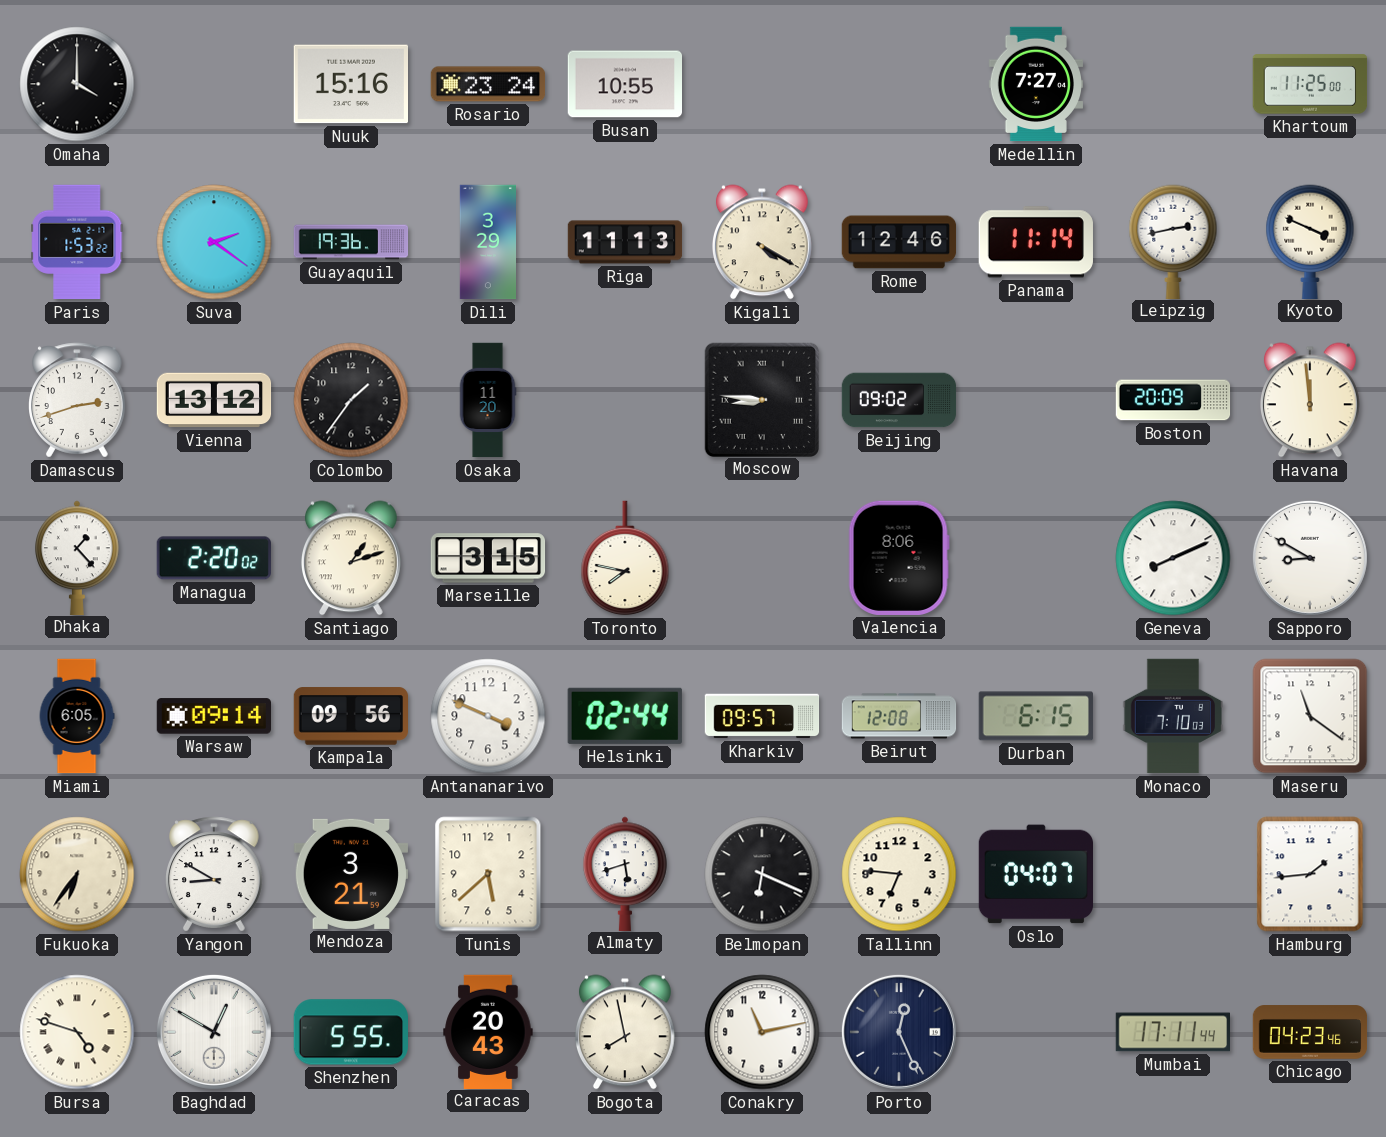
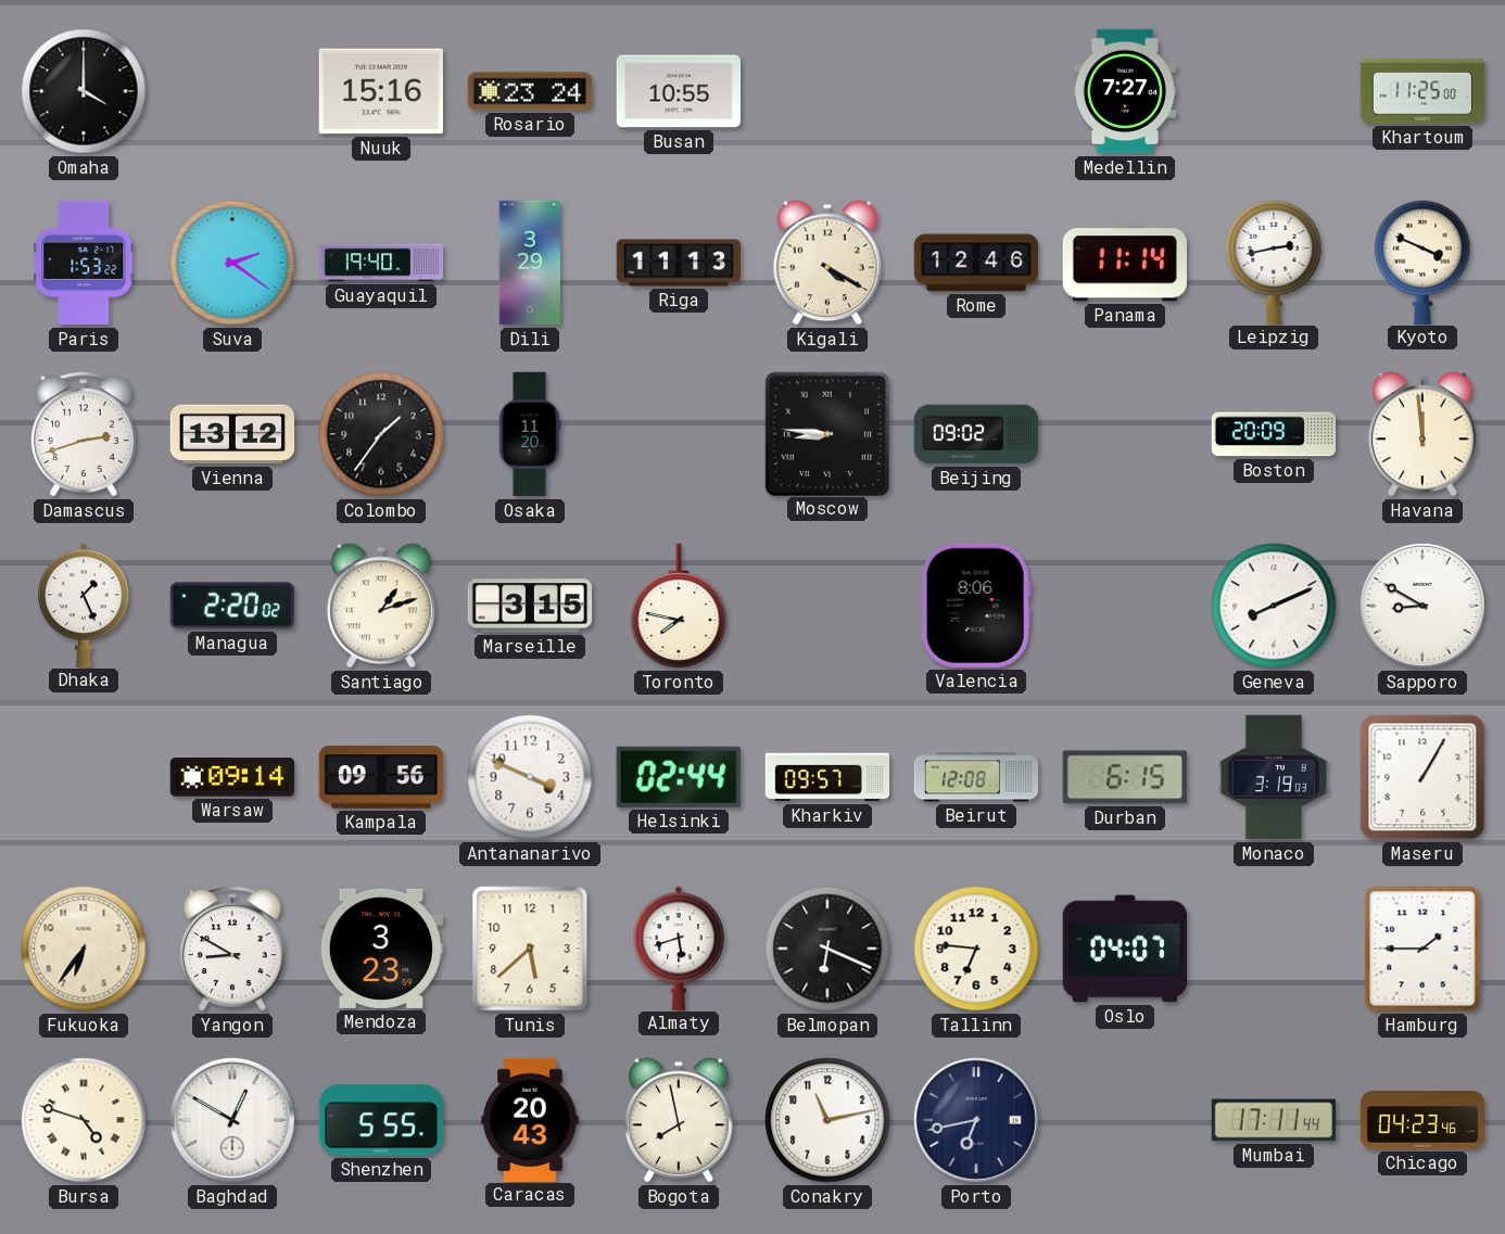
Guayaquil: 19:36 -> 19:40 (381, 263)
Dhaka: 1:23 -> 1:26 (84, 605)
Miami: 6:05 -> none (77, 716)
Monaco: 7:10 -> 3:19 (1273, 777)
Maseru: 11:21 -> 1:05 (1422, 777)
Mendoza: 3:21 -> 3:23 (380, 949)
Hamburg: 1:44 -> 1:45 (1422, 949)
Porto: 12:26 -> 6:43 (976, 1120)
